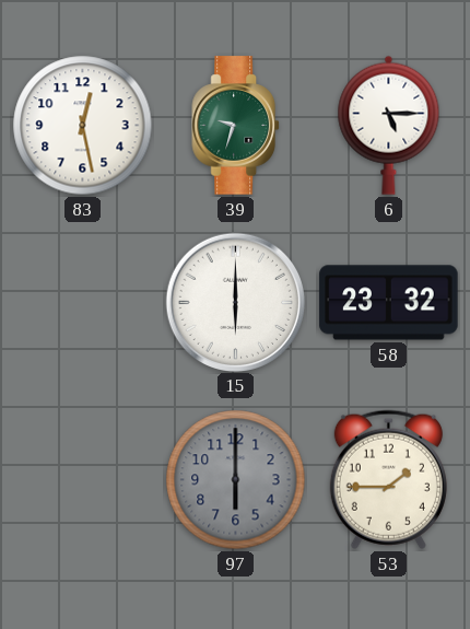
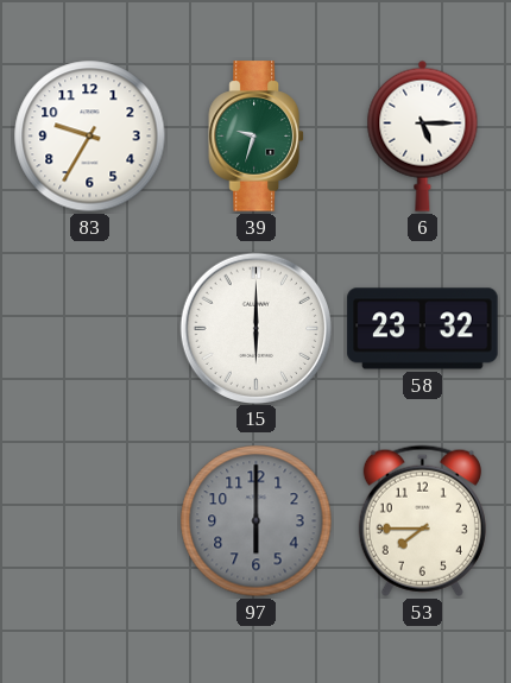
83: 12:28 -> 9:35 (90, 137)
53: 1:45 -> 7:45 (422, 520)
